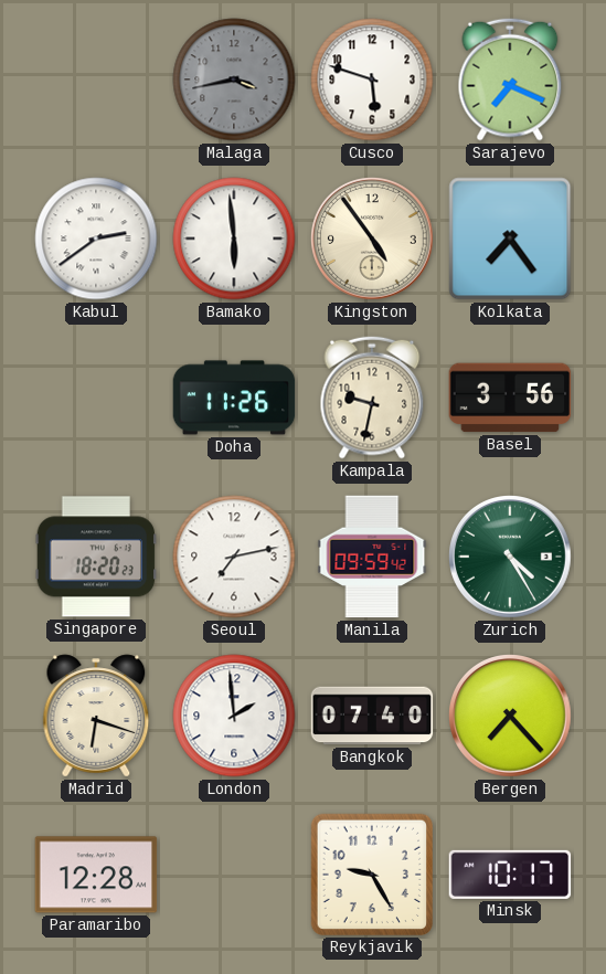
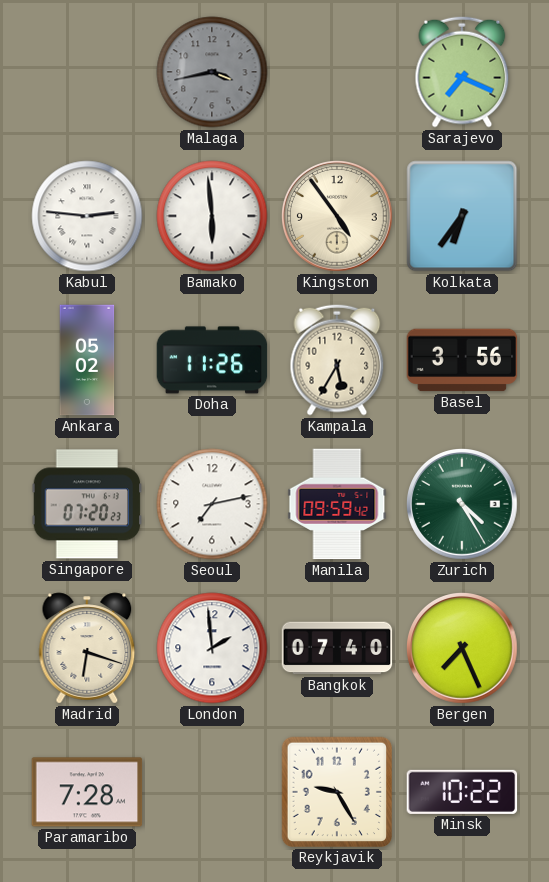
Cusco: 5:48 -> none (372, 80)
Kabul: 2:39 -> 2:46 (87, 216)
Kolkata: 7:24 -> 6:36 (462, 216)
Ankara: none -> 05:02 (87, 360)
Kampala: 9:32 -> 5:35 (337, 360)
Singapore: 18:20 -> 07:20 (87, 504)
Bergen: 7:23 -> 7:26 (463, 649)
Paramaribo: 12:28 -> 7:28 (87, 792)
Minsk: 10:17 -> 10:22 (462, 792)
